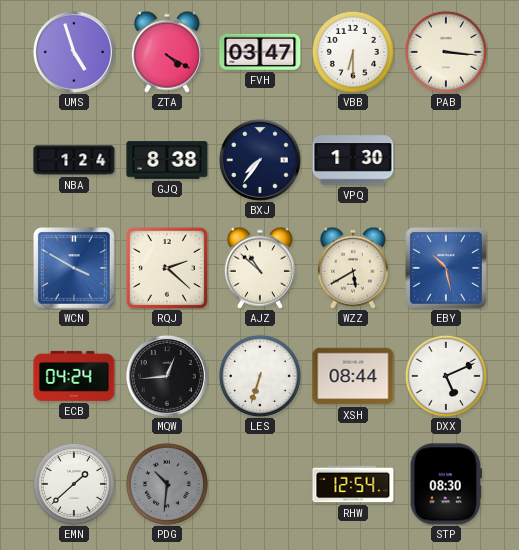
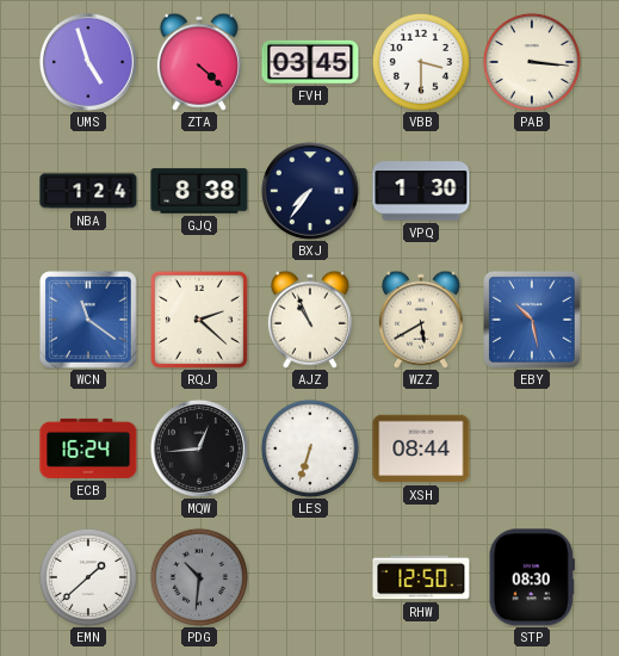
ZTA: 4:20 -> 4:22 (199, 62)
FVH: 03:47 -> 03:45 (310, 62)
VBB: 6:30 -> 3:30 (421, 62)
WCN: 3:50 -> 11:21 (89, 321)
AJZ: 10:52 -> 10:56 (310, 320)
ECB: 04:24 -> 16:24 (88, 448)
DXX: 5:11 -> none (446, 376)
RHW: 12:54 -> 12:50 (421, 577)
